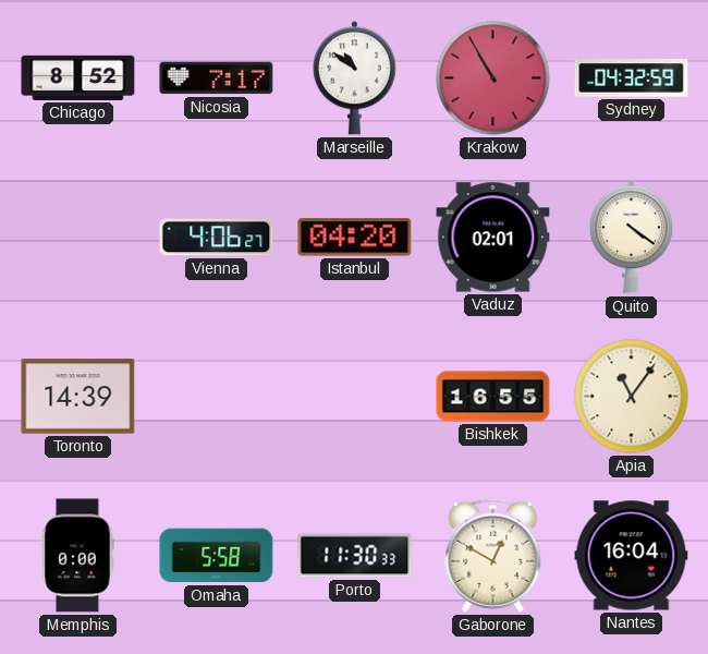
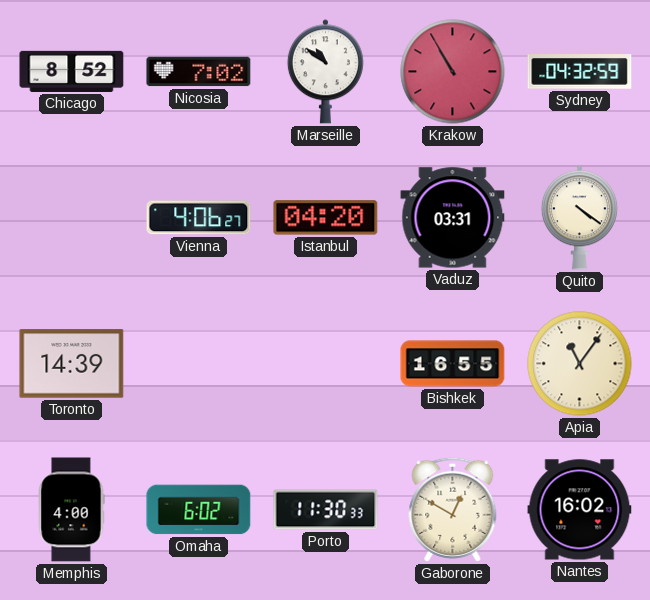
Nicosia: 7:17 -> 7:02 (199, 72)
Vaduz: 02:01 -> 03:31 (453, 218)
Memphis: 0:00 -> 4:00 (71, 510)
Omaha: 5:58 -> 6:02 (199, 510)
Nantes: 16:04 -> 16:02 (580, 510)
